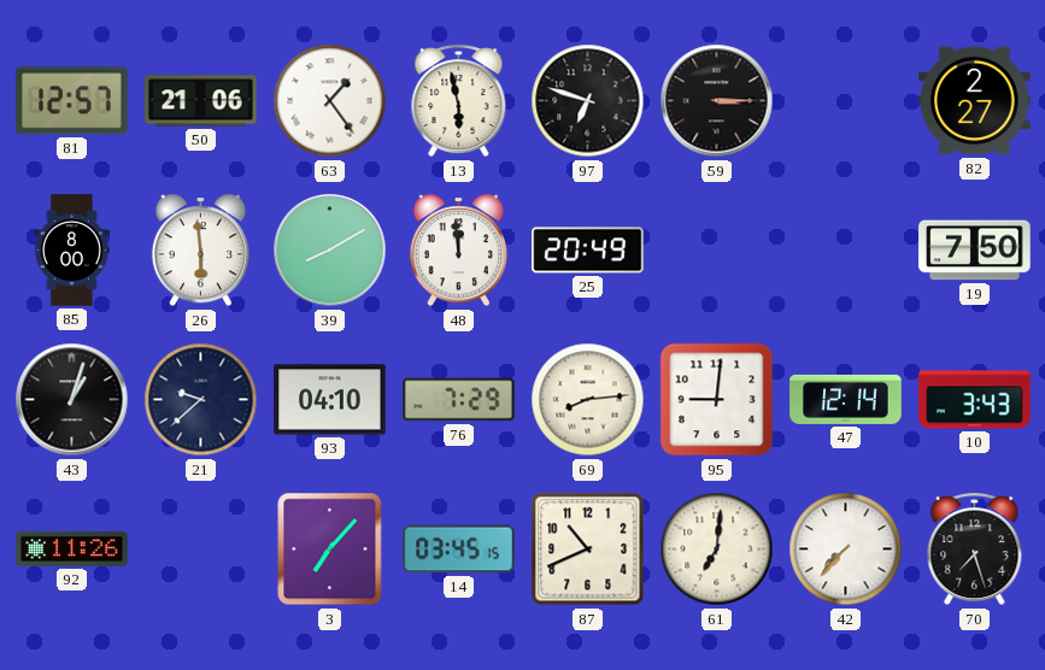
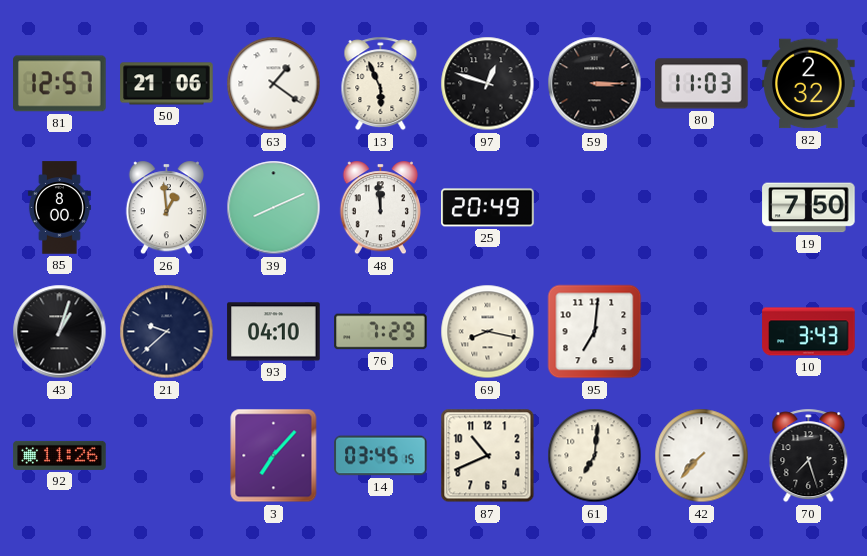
63: 1:24 -> 1:21 (274, 84)
13: 5:58 -> 5:56 (381, 84)
97: 6:48 -> 12:48 (488, 84)
80: none -> 11:03 (702, 84)
82: 2:27 -> 2:32 (809, 84)
26: 5:59 -> 12:59 (166, 208)
39: 8:10 -> 8:11 (274, 208)
69: 8:14 -> 8:17 (488, 332)
95: 9:01 -> 7:01 (595, 332)
47: 12:14 -> none (846, 399)
